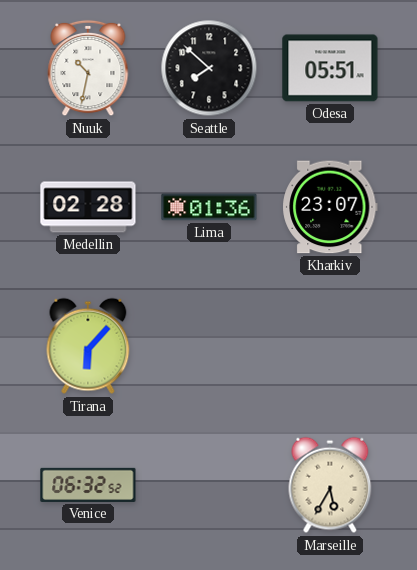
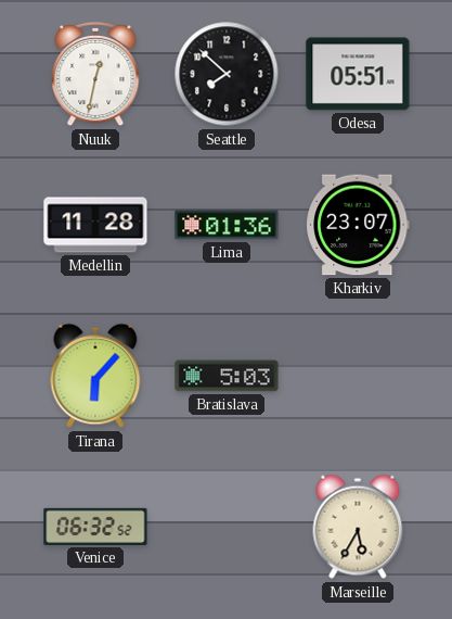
Nuuk: 10:32 -> 12:32 (95, 74)
Medellin: 02:28 -> 11:28 (95, 225)
Bratislava: none -> 5:03 (227, 376)
